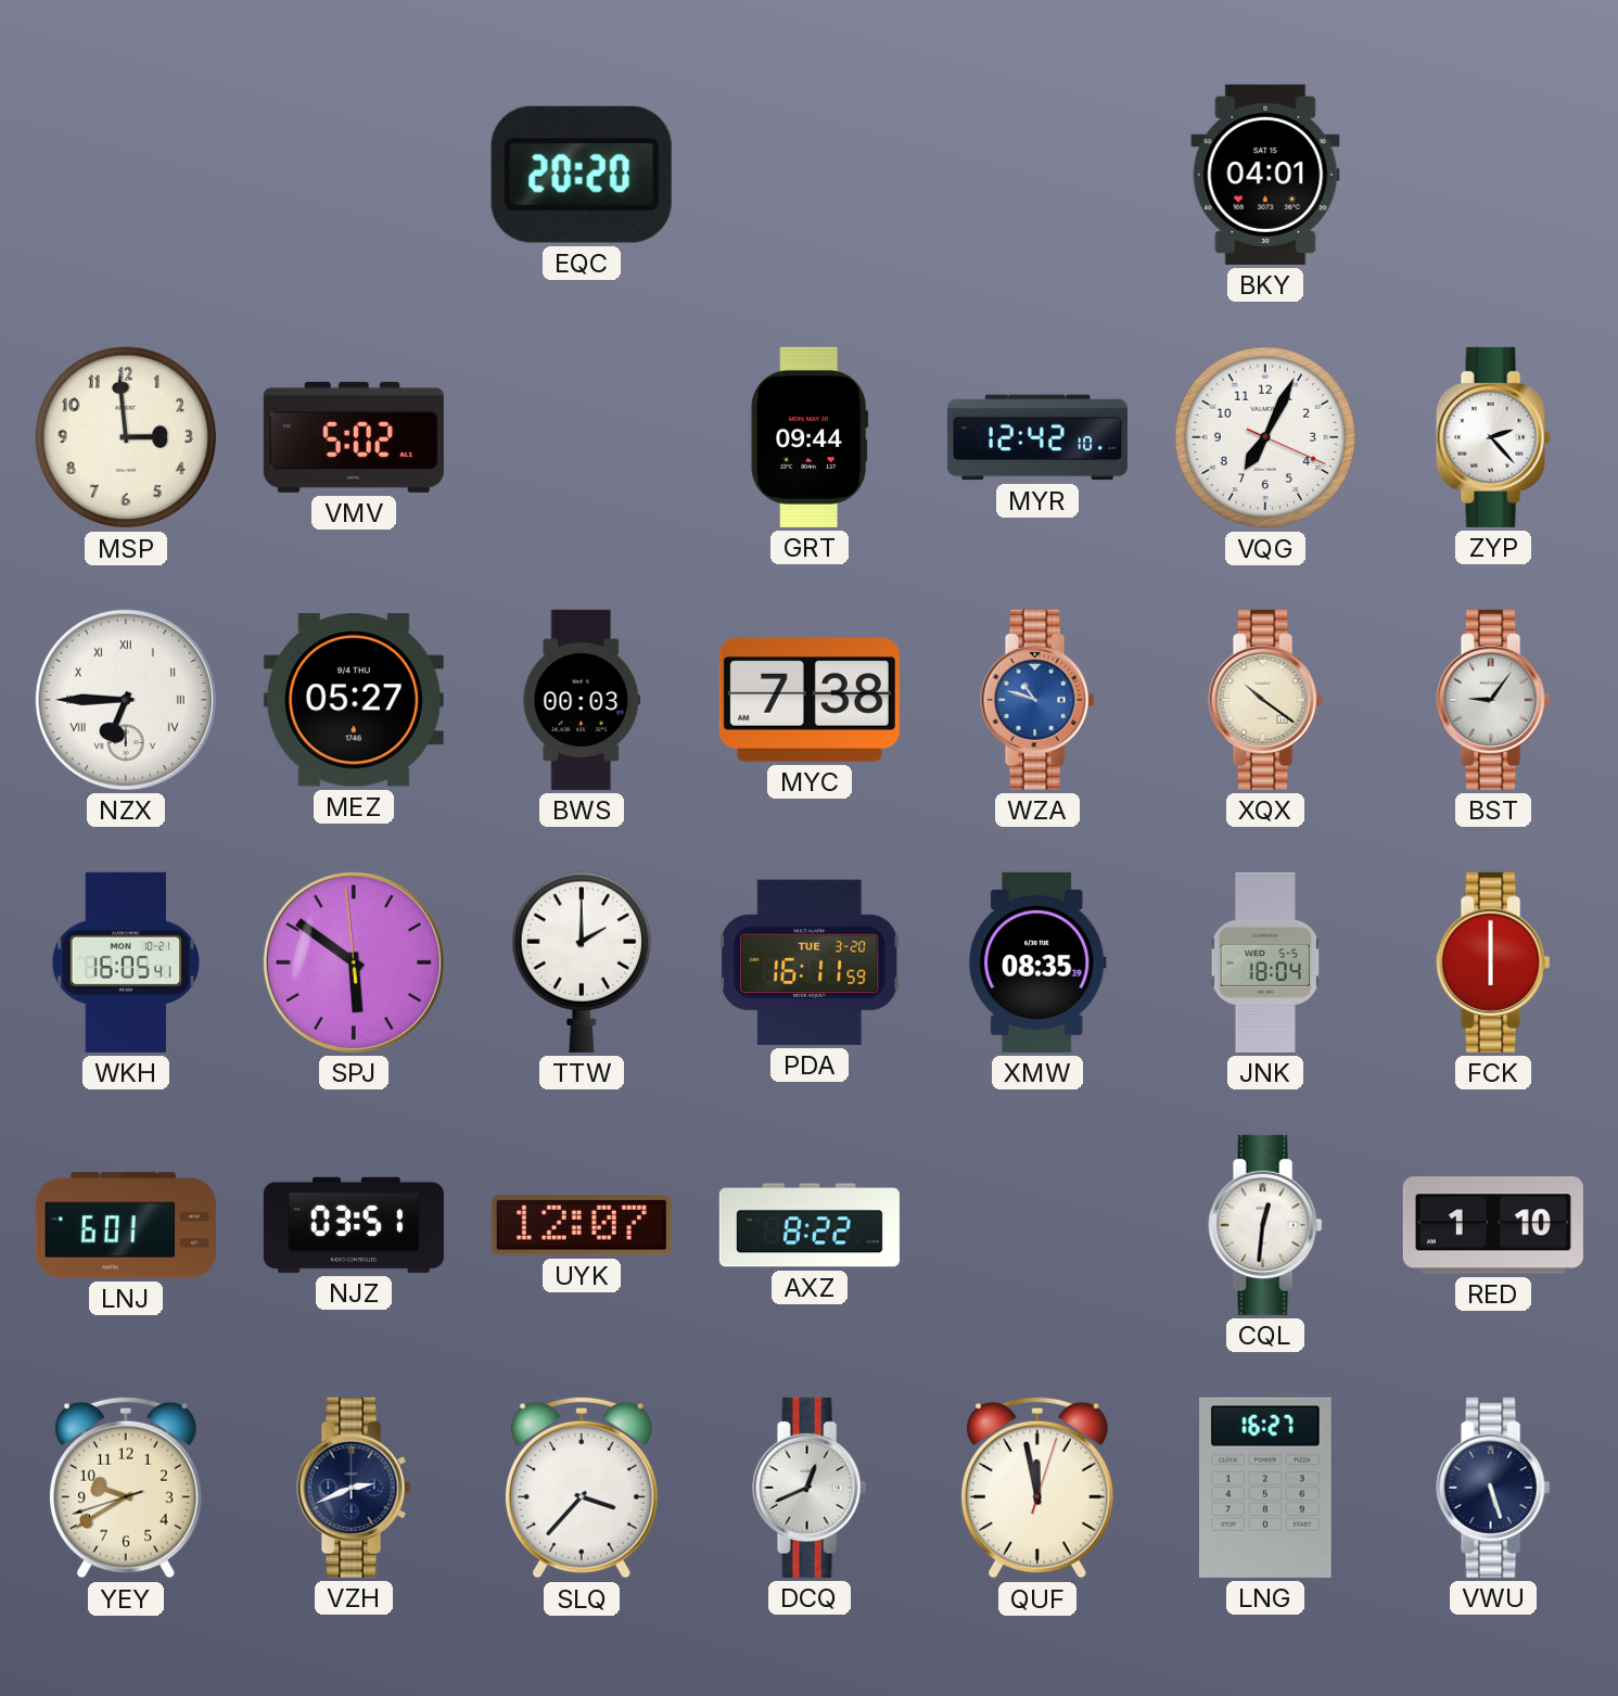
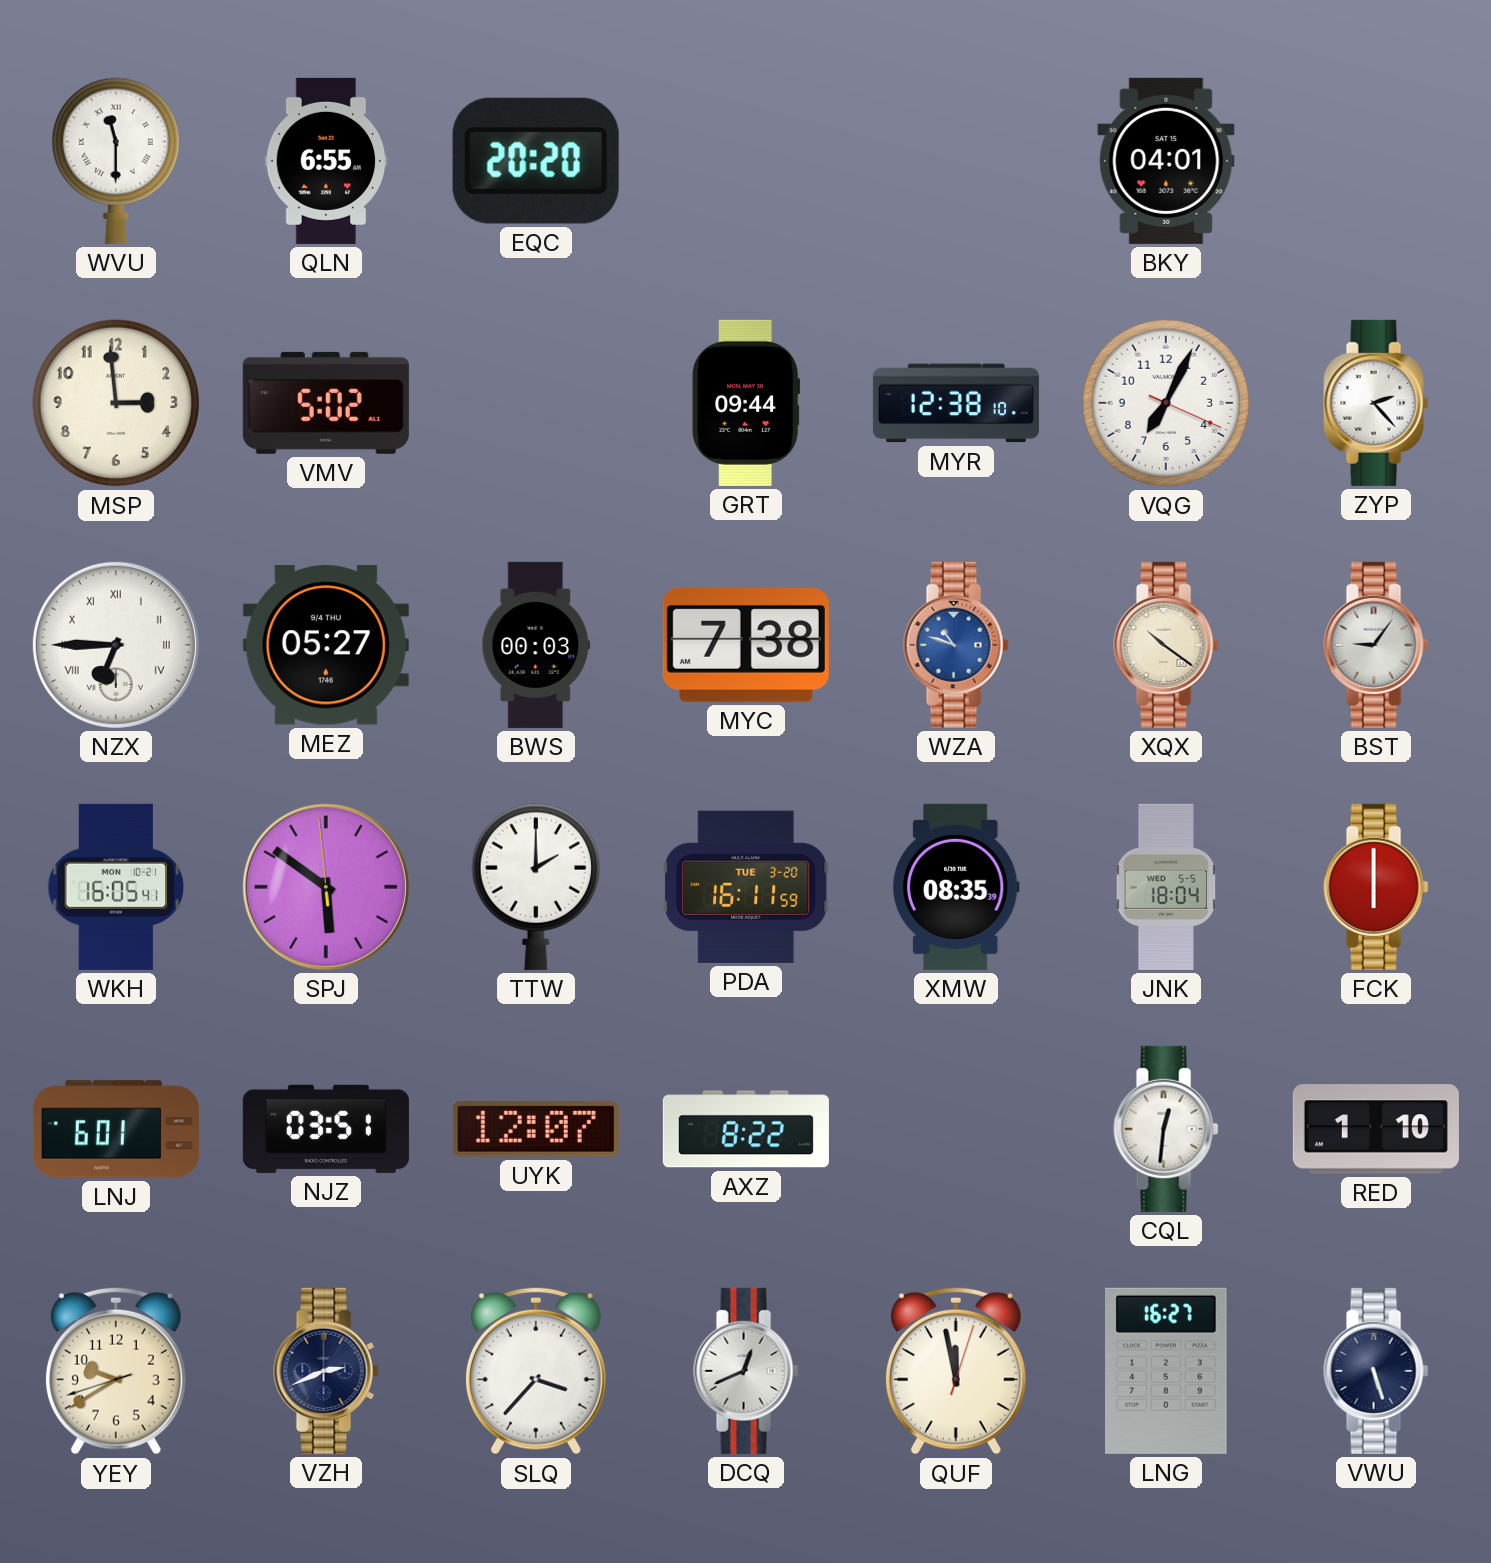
WVU: none -> 11:30 (116, 161)
QLN: none -> 6:55 (326, 161)
MYR: 12:42 -> 12:38 (956, 403)
